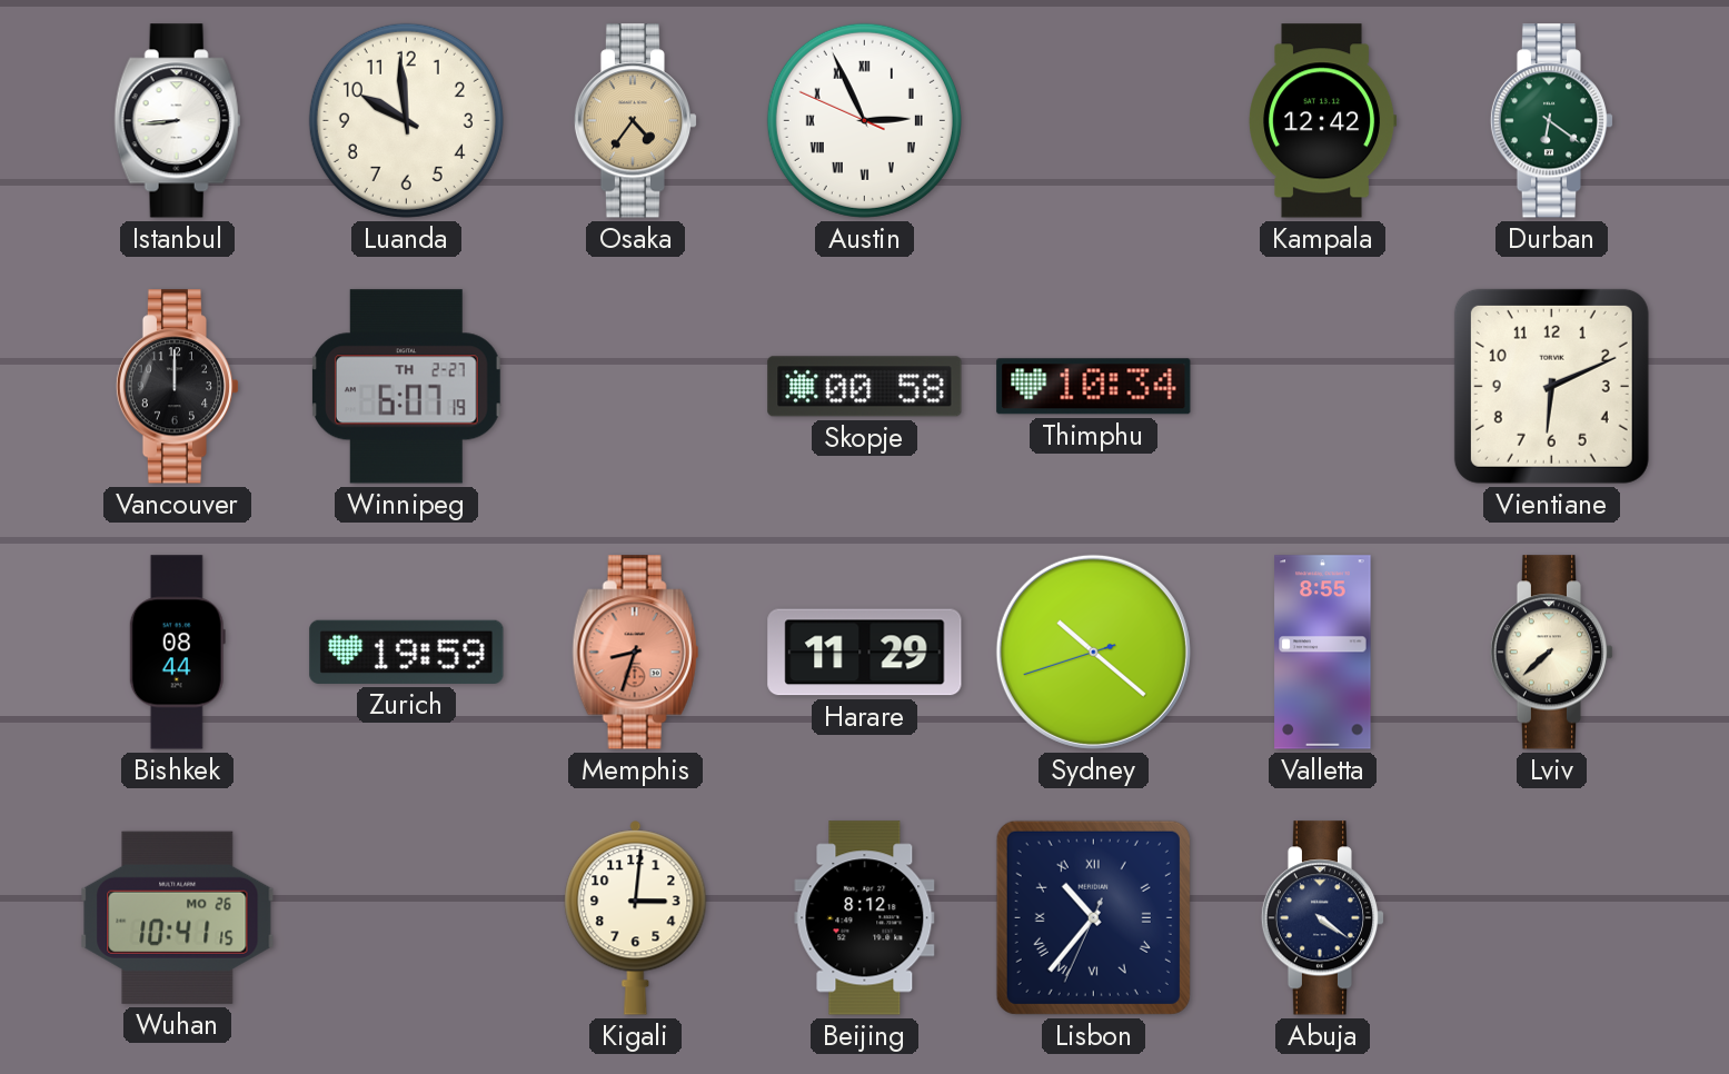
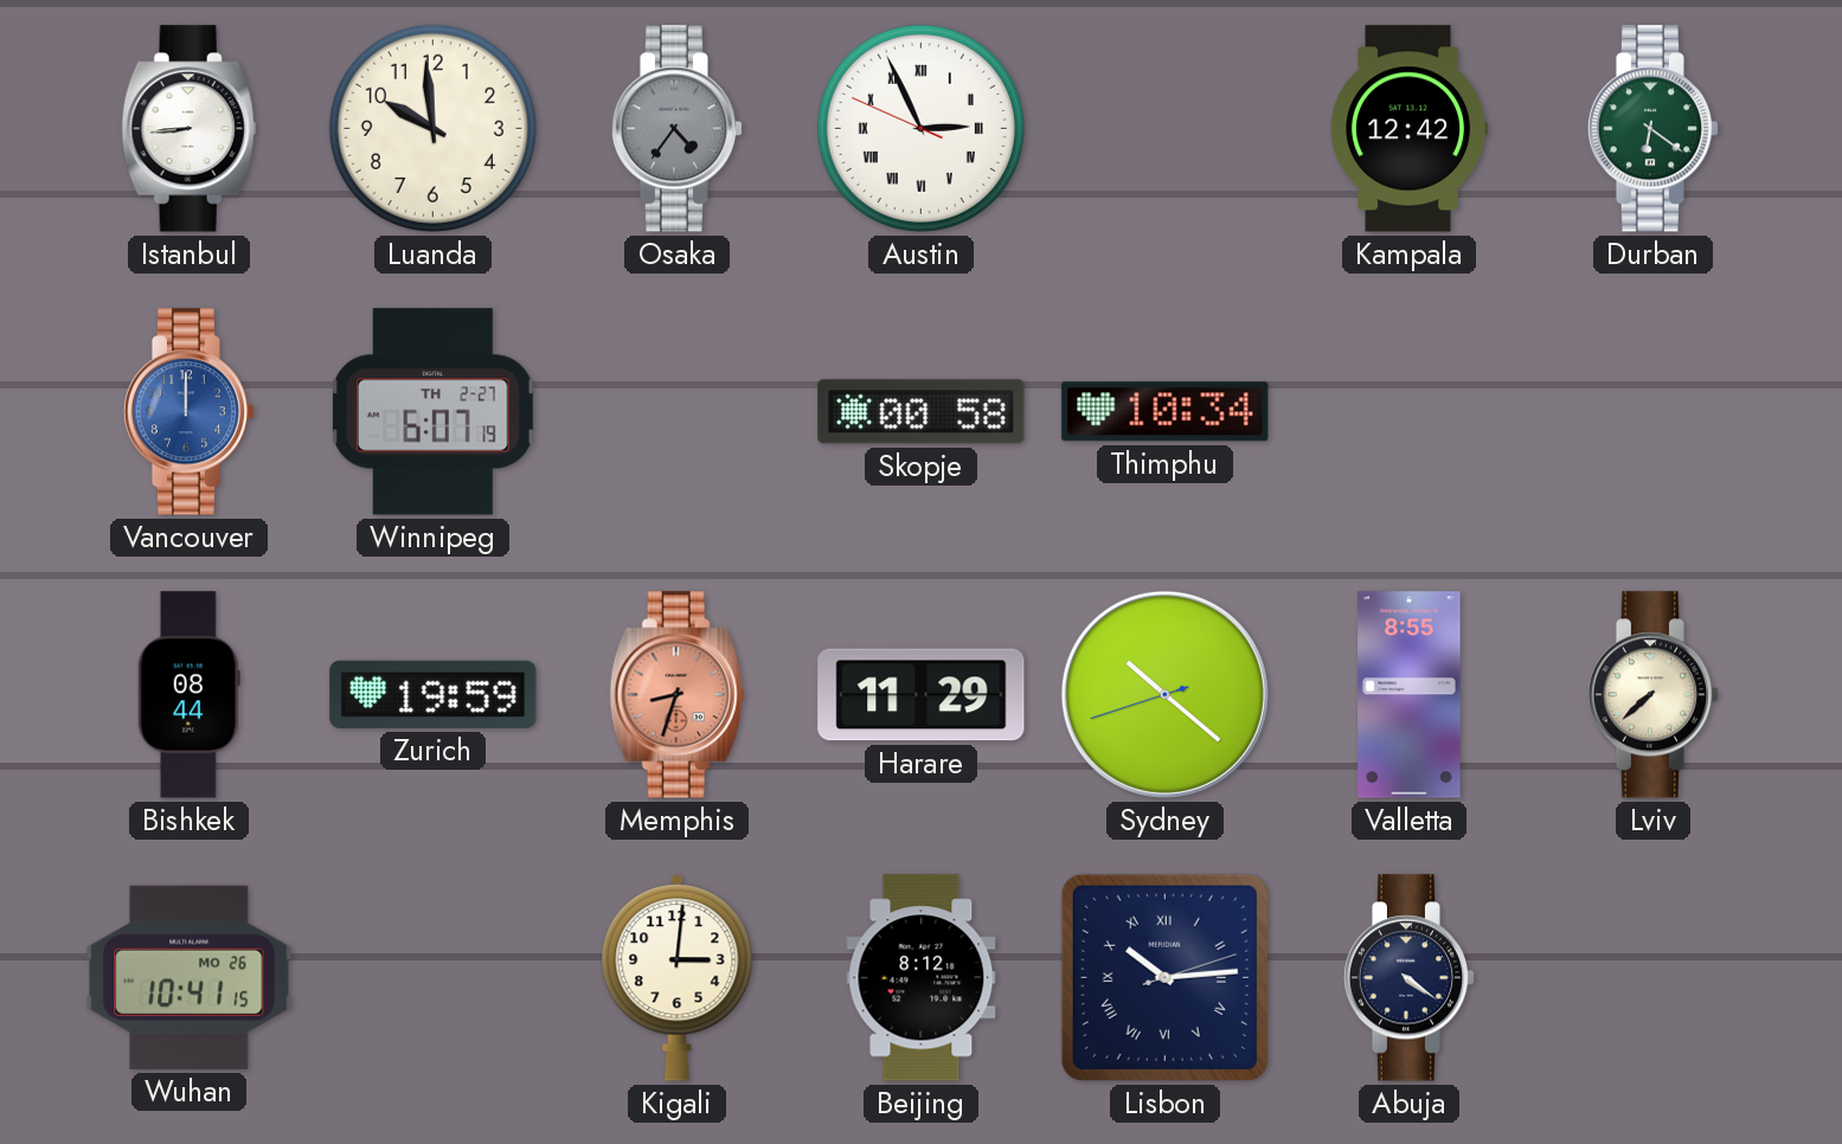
Osaka dial: champagne -> grey (678, 129)
Vancouver dial: black -> blue (190, 412)
Vientiane: 6:11 -> none (1551, 386)
Lisbon: 10:36 -> 10:14 (1164, 977)
